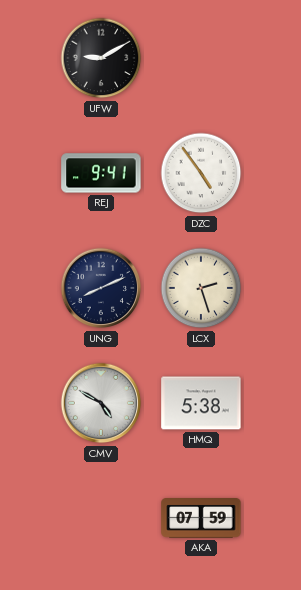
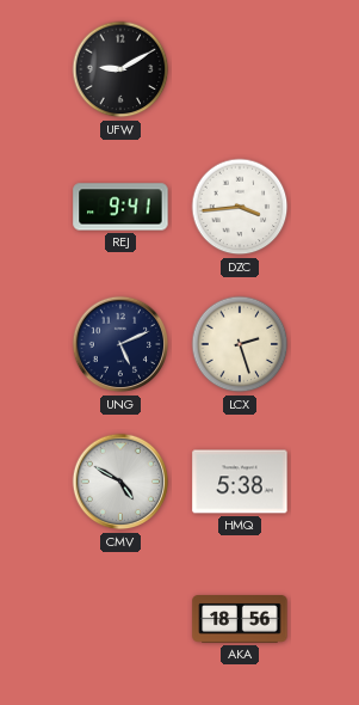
DZC: 4:54 -> 3:44 (240, 207)
UNG: 8:11 -> 5:11 (120, 344)
AKA: 07:59 -> 18:56 (240, 620)
